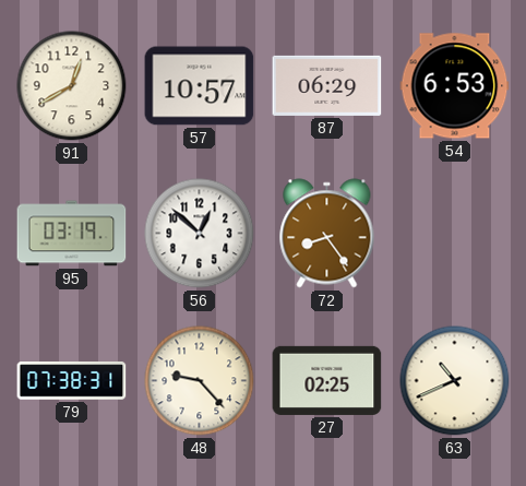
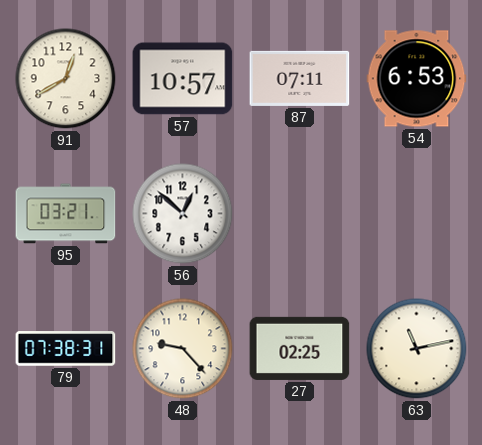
87: 06:29 -> 07:11 (300, 78)
95: 03:19 -> 03:21 (66, 214)
72: 8:24 -> none (327, 234)
63: 10:41 -> 11:13 (417, 349)
